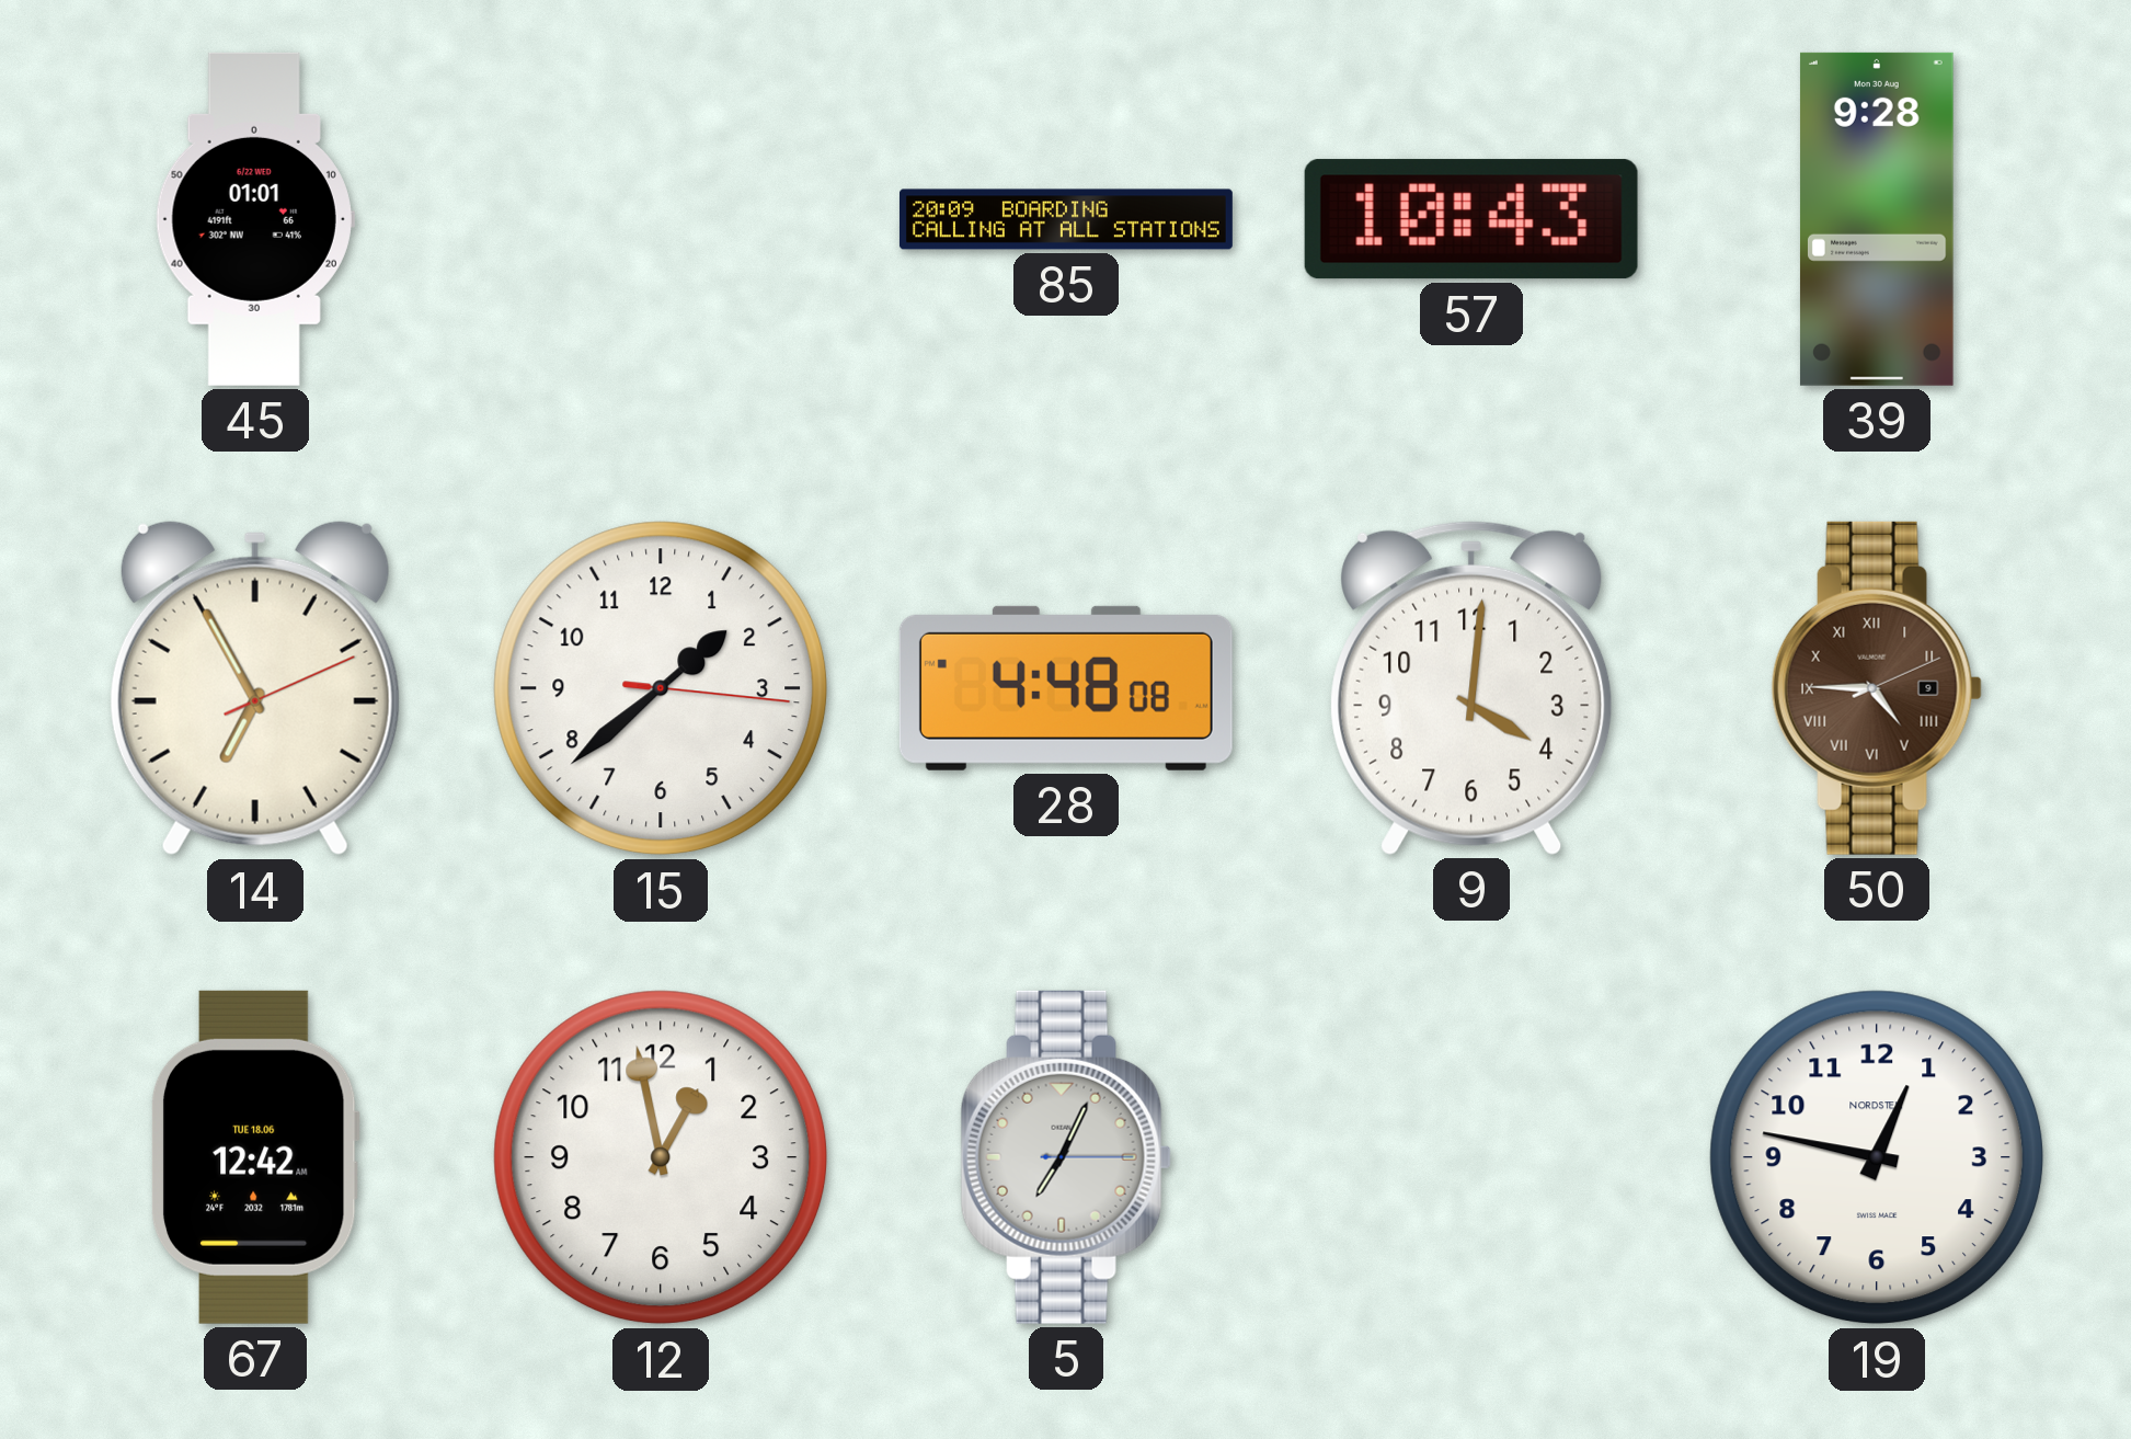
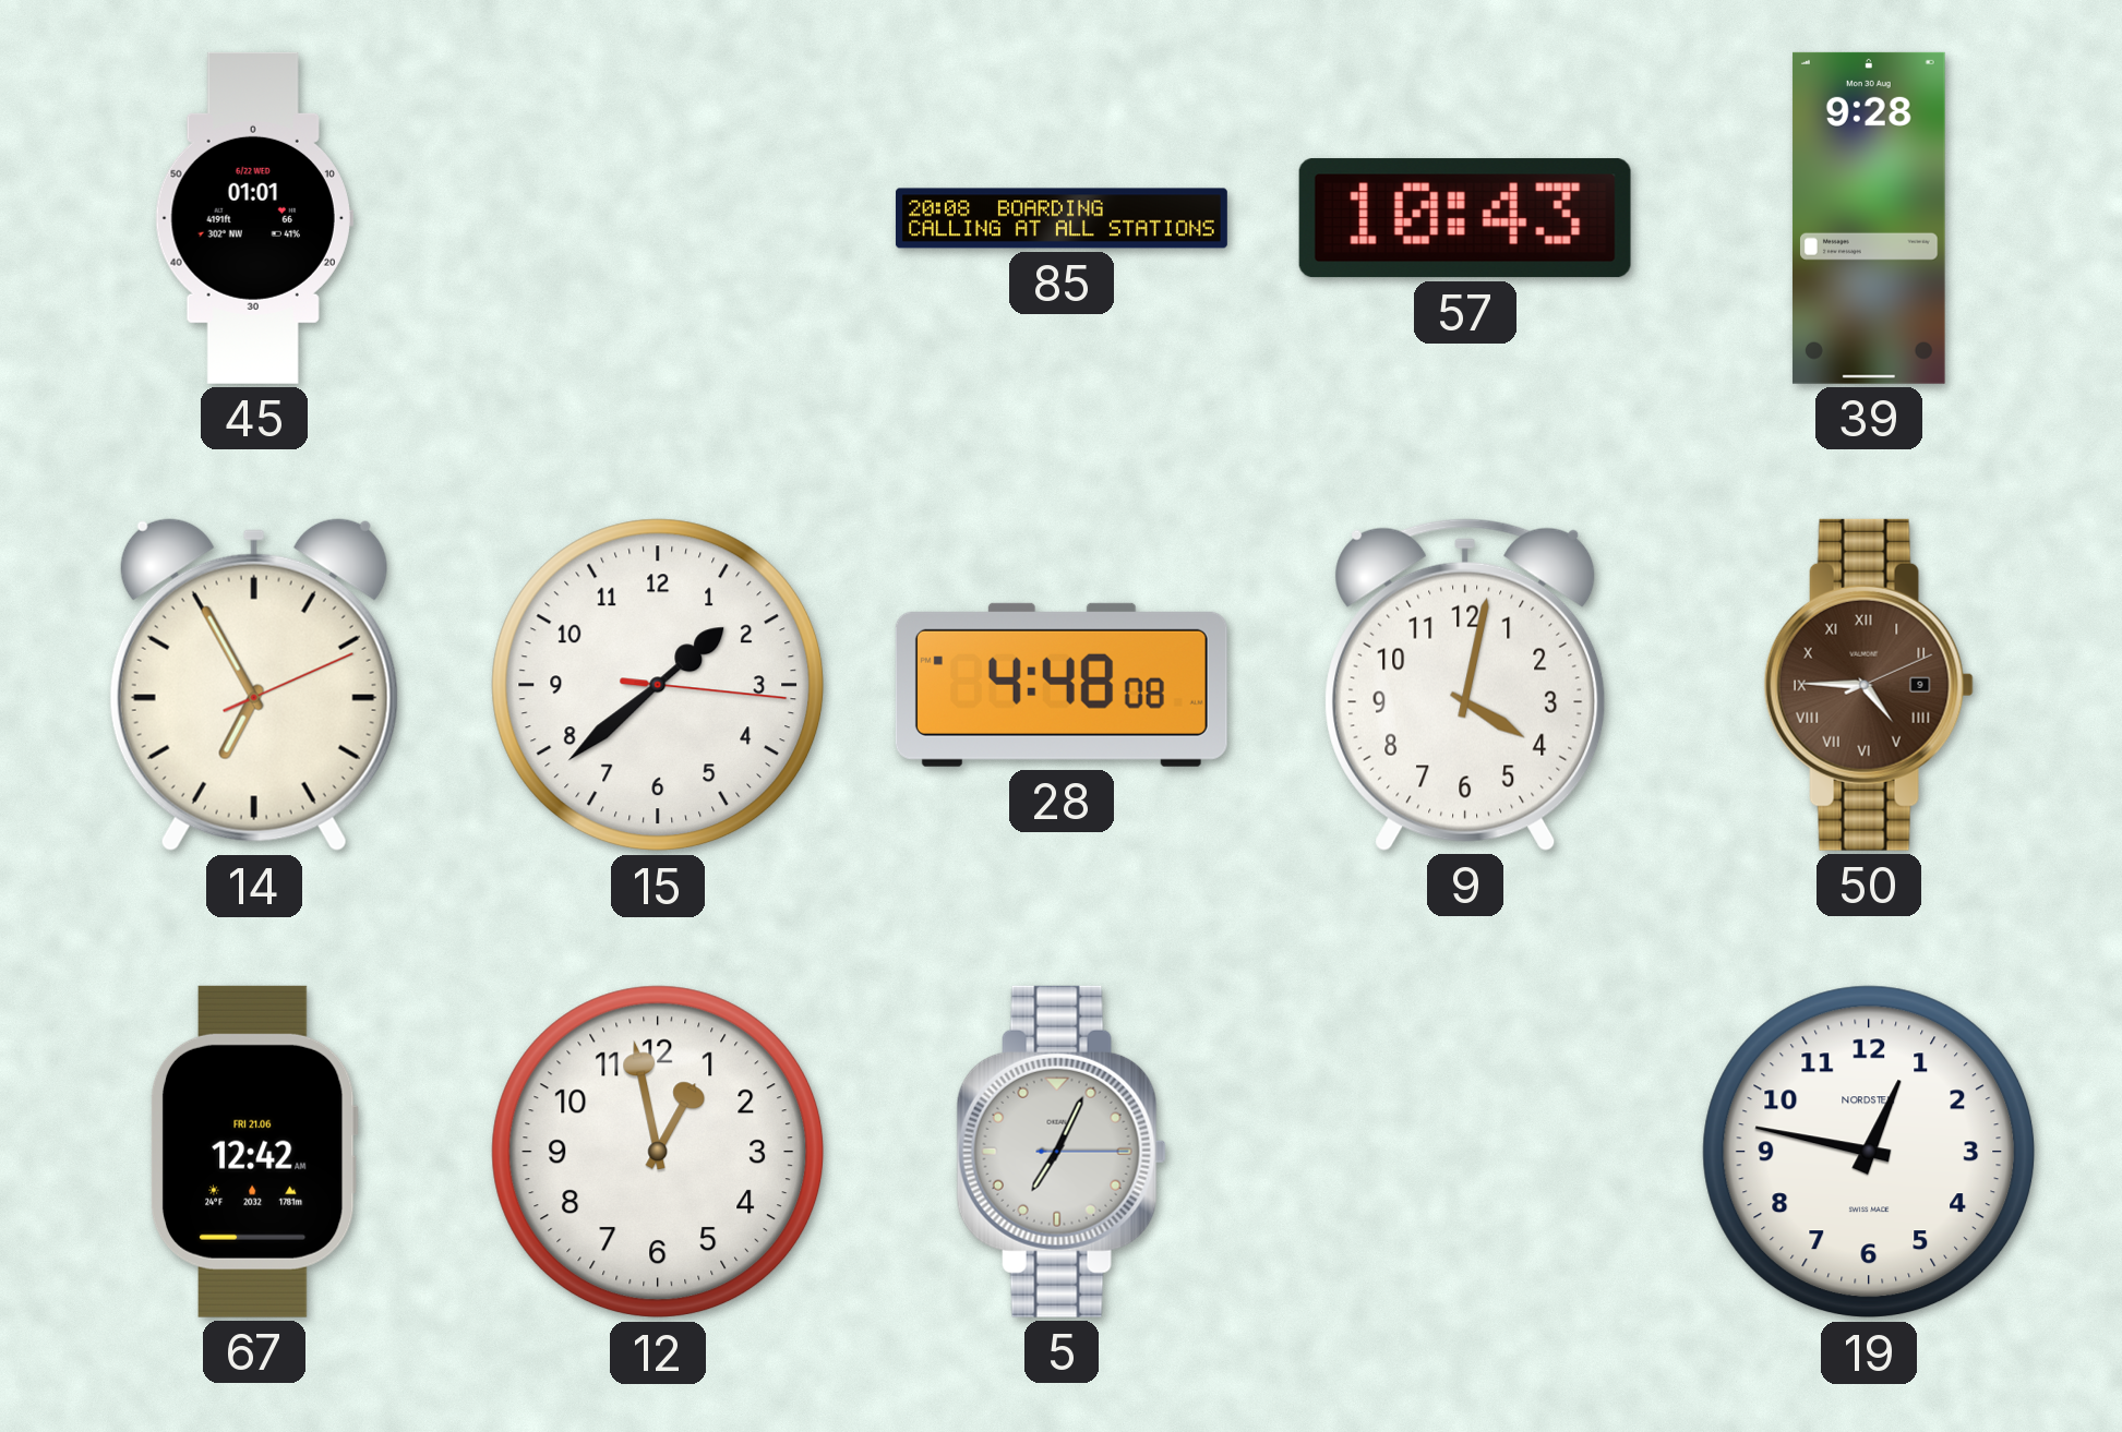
85: 20:09 -> 20:08 (1062, 218)
9: 4:01 -> 4:02 (1465, 685)
67 date: TUE 18.06 -> FRI 21.06 (254, 1152)
